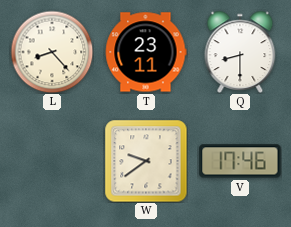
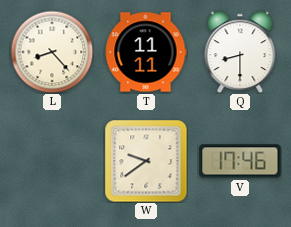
T: 23:11 -> 11:11 (146, 52)
